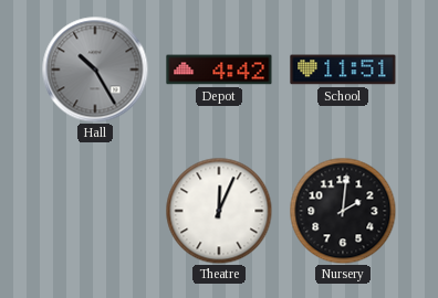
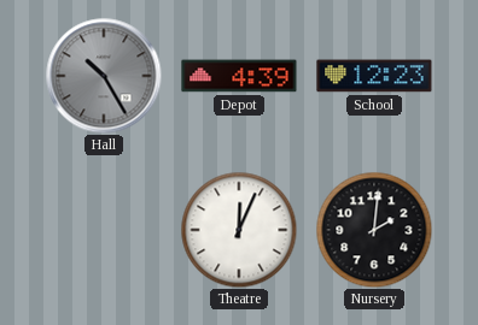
Depot: 4:42 -> 4:39 (239, 76)
School: 11:51 -> 12:23 (374, 76)
